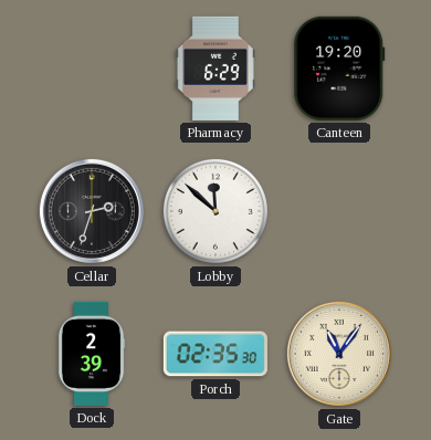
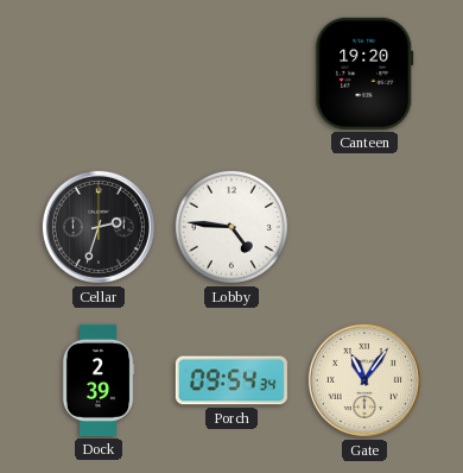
Pharmacy: 6:29 -> none (215, 69)
Lobby: 11:52 -> 4:46 (231, 227)
Porch: 02:35 -> 09:54 (231, 380)
